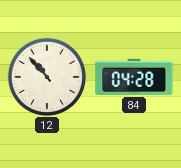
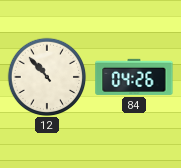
84: 04:28 -> 04:26 (134, 77)
